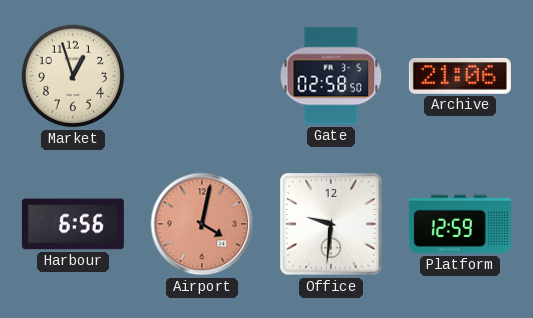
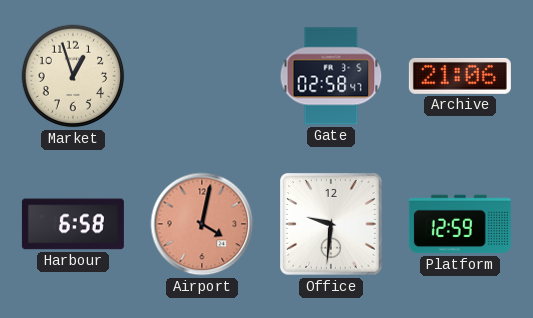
Gate: 02:58:50 -> 02:58:47 (331, 76)
Harbour: 6:56 -> 6:58 (73, 224)
